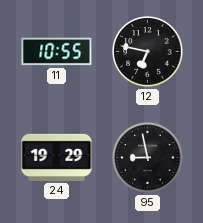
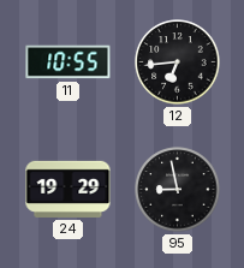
12: 6:47 -> 6:44 (178, 62)
